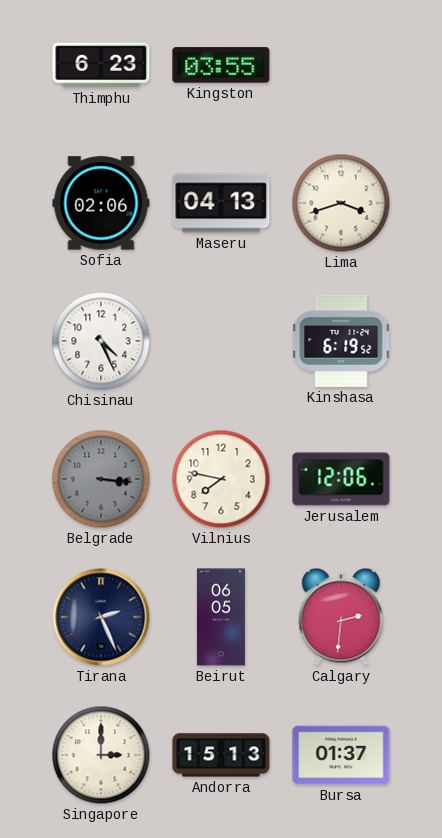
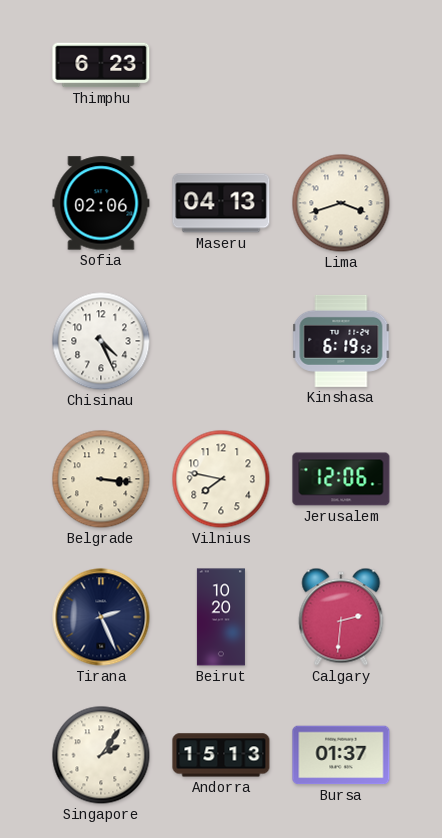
Kingston: 03:55 -> none (221, 65)
Belgrade dial: grey -> cream (101, 479)
Beirut: 06:05 -> 10:20 (221, 617)
Singapore: 3:00 -> 2:06 (101, 755)
